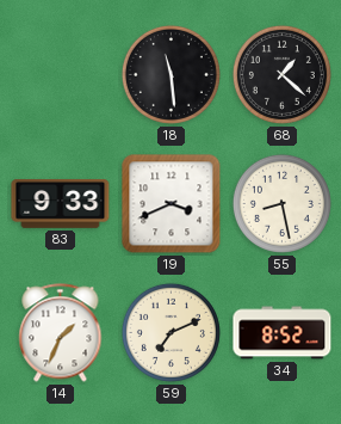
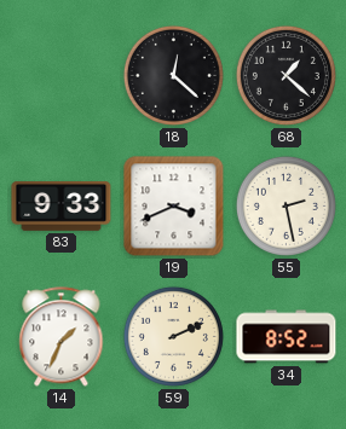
18: 11:29 -> 12:22 (173, 75)
55: 8:28 -> 2:28 (286, 205)
59: 7:11 -> 2:11 (173, 336)
